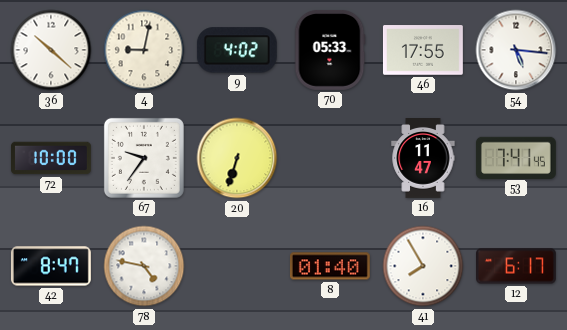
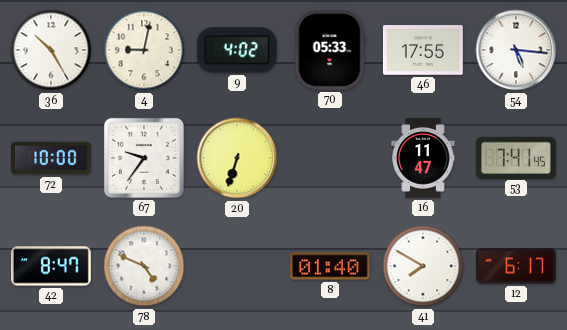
36: 10:22 -> 10:25 (51, 50)
78: 4:47 -> 4:49 (144, 266)
41: 7:55 -> 7:50 (423, 266)
